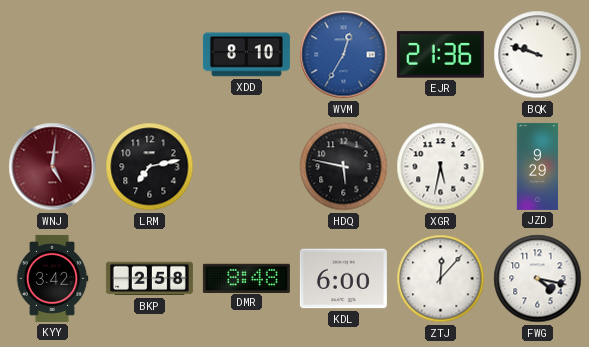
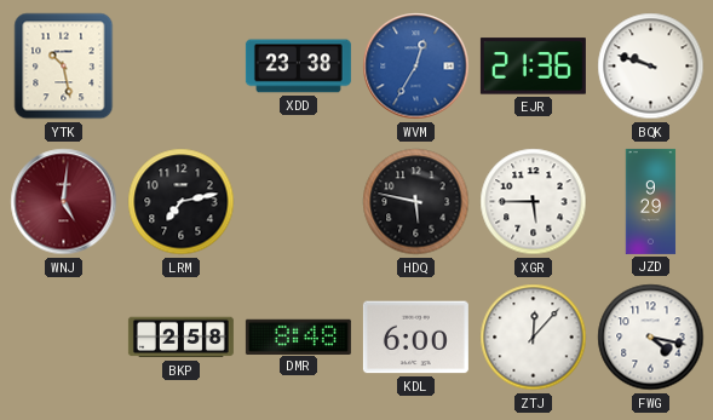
YTK: none -> 10:28 (64, 67)
XDD: 8:10 -> 23:38 (298, 67)
XGR: 5:32 -> 5:45 (534, 202)
KYY: 3:42 -> none (52, 278)
